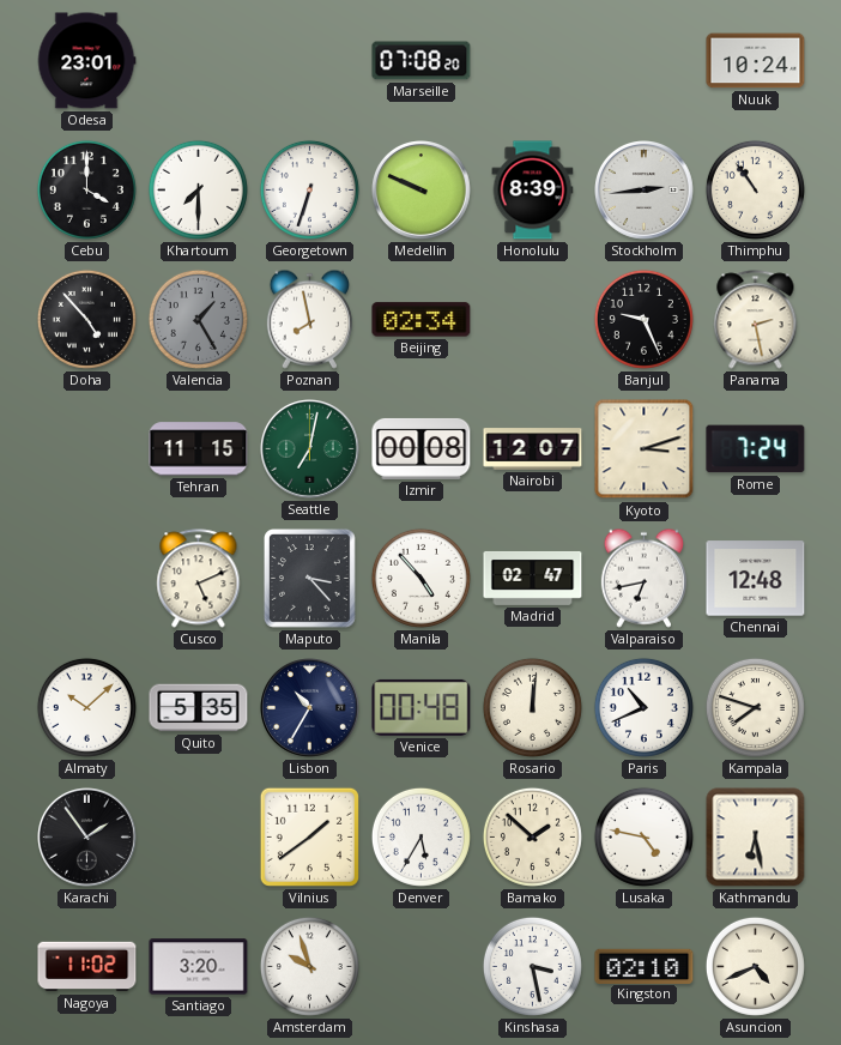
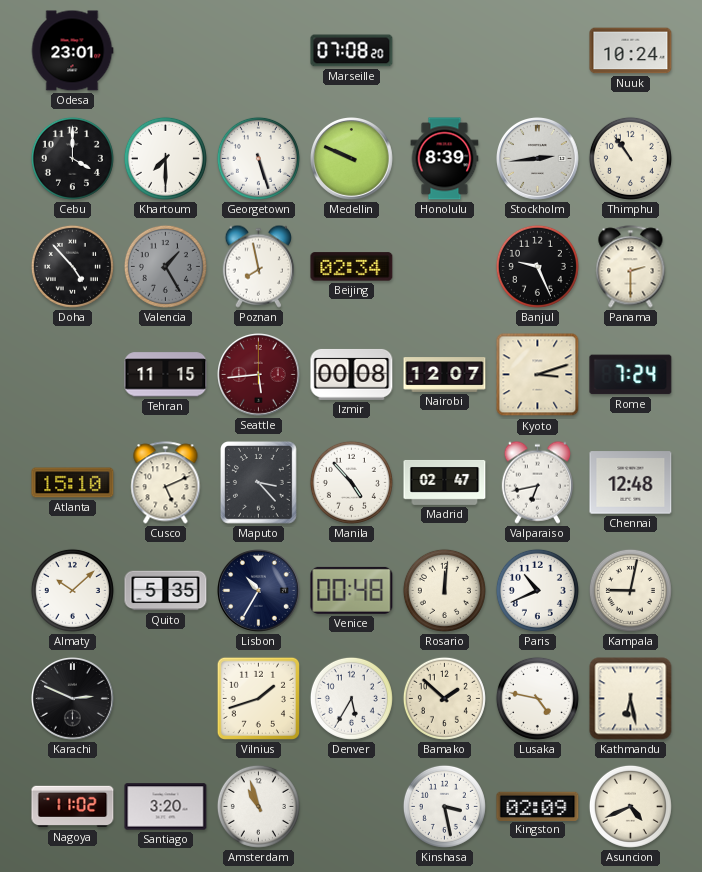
Georgetown: 6:33 -> 5:27 (258, 158)
Panama: 2:28 -> 2:30 (631, 267)
Seattle: 7:02 -> 5:44 (259, 375)
Seattle dial: green -> burgundy (259, 375)
Atlanta: none -> 15:10 (73, 483)
Kampala: 7:48 -> 9:02 (630, 590)
Karachi: 1:54 -> 2:49 (73, 699)
Vilnius: 1:39 -> 1:42 (258, 698)
Amsterdam: 9:57 -> 10:57 (258, 806)
Kingston: 02:10 -> 02:09 (538, 806)
